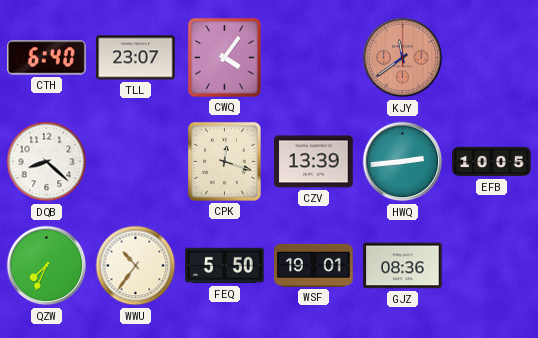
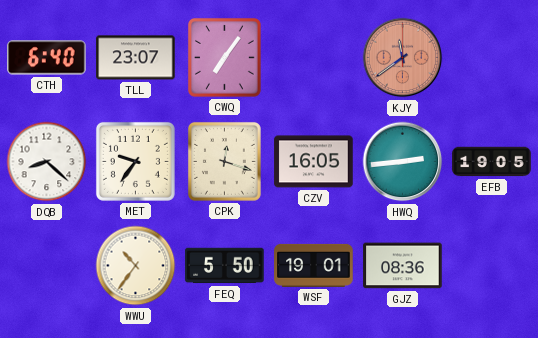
CWQ: 4:06 -> 7:06 (224, 57)
MET: none -> 9:36 (135, 161)
CZV: 13:39 -> 16:05 (314, 162)
EFB: 10:05 -> 19:05 (492, 162)
QZW: 7:34 -> none (47, 266)
